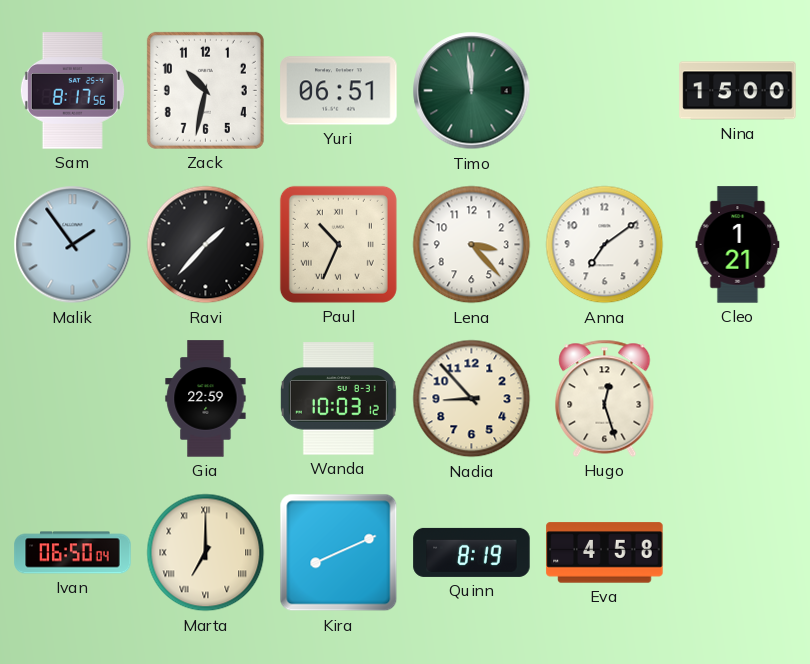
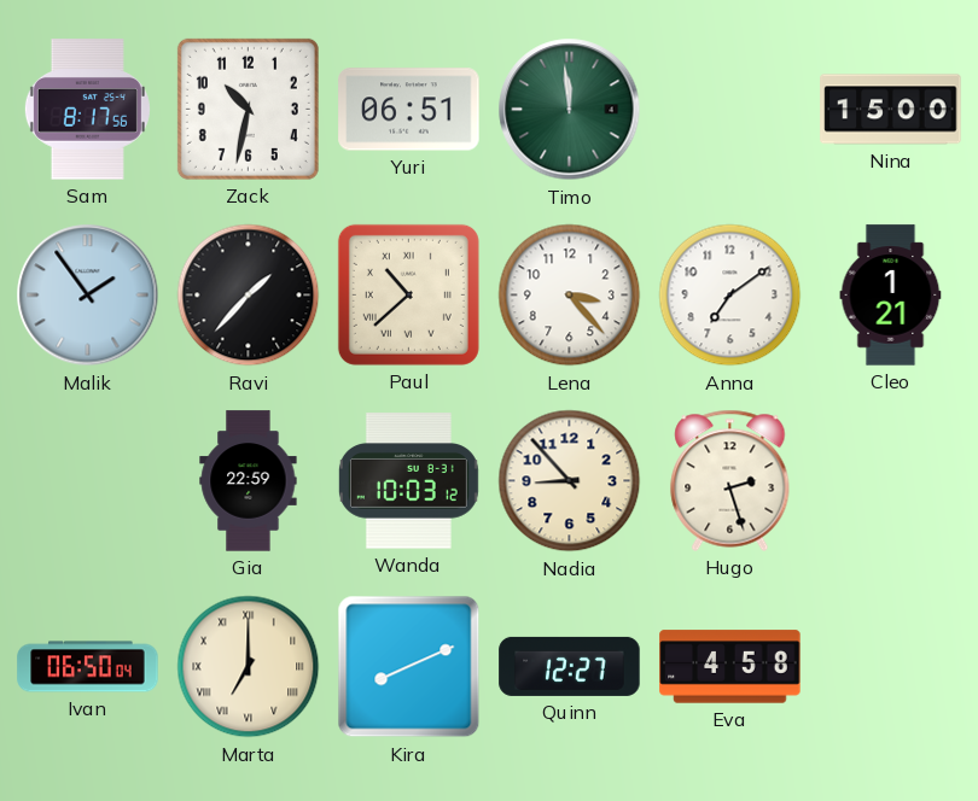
Paul: 10:34 -> 10:38 (408, 294)
Hugo: 12:27 -> 2:27 (730, 480)
Quinn: 8:19 -> 12:27 (570, 666)
